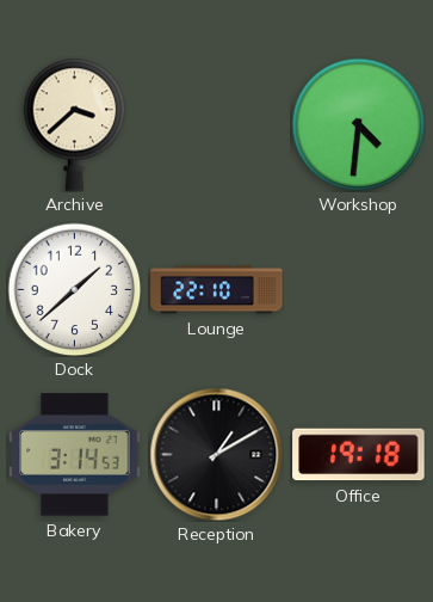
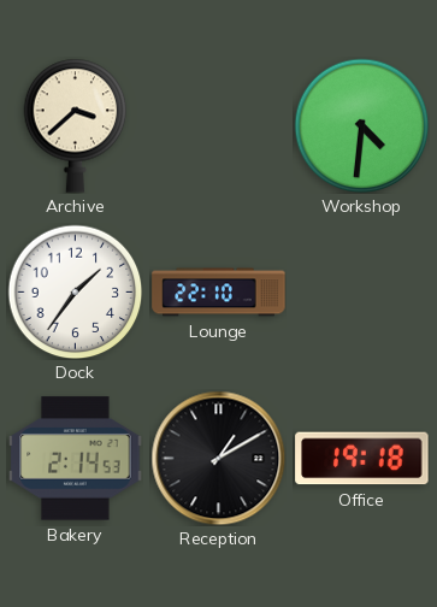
Dock: 1:38 -> 1:36 (75, 291)
Bakery: 3:14 -> 2:14 (76, 459)
